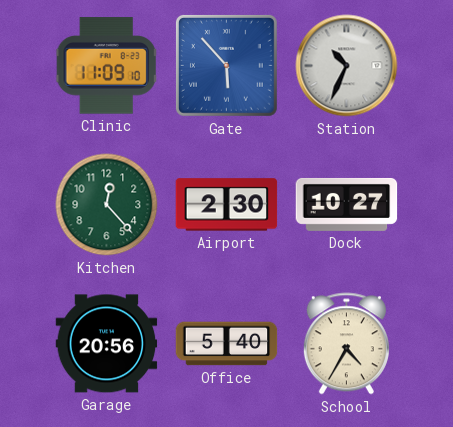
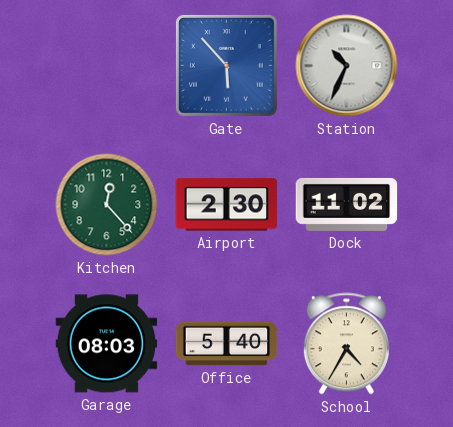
Clinic: 11:09 -> none (107, 66)
Dock: 10:27 -> 11:02 (347, 204)
Garage: 20:56 -> 08:03 (107, 344)
